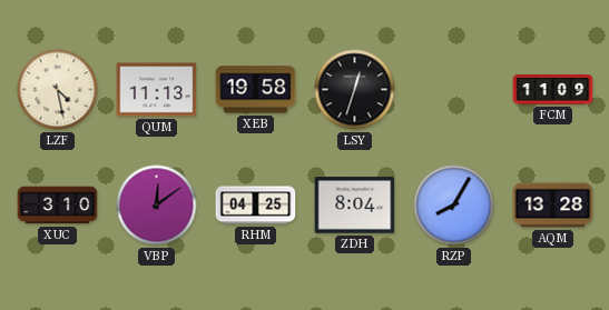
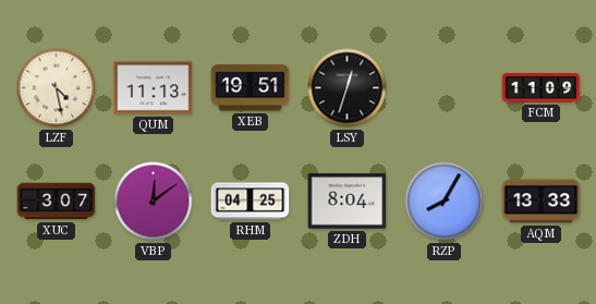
XEB: 19:58 -> 19:51 (251, 88)
XUC: 3:10 -> 3:07 (57, 202)
AQM: 13:28 -> 13:33 (542, 202)
